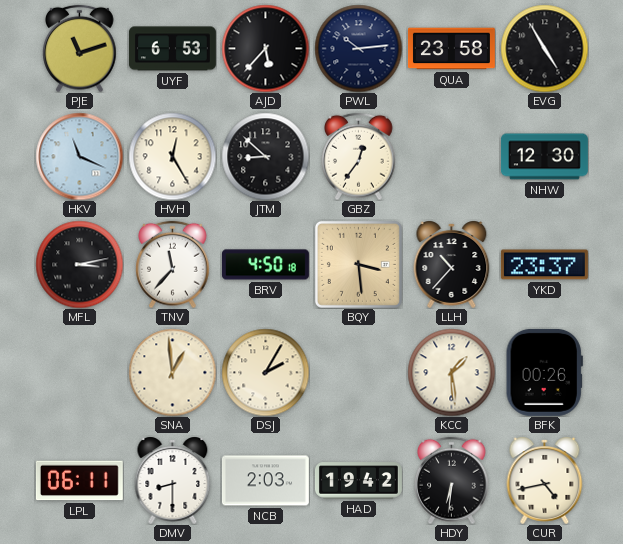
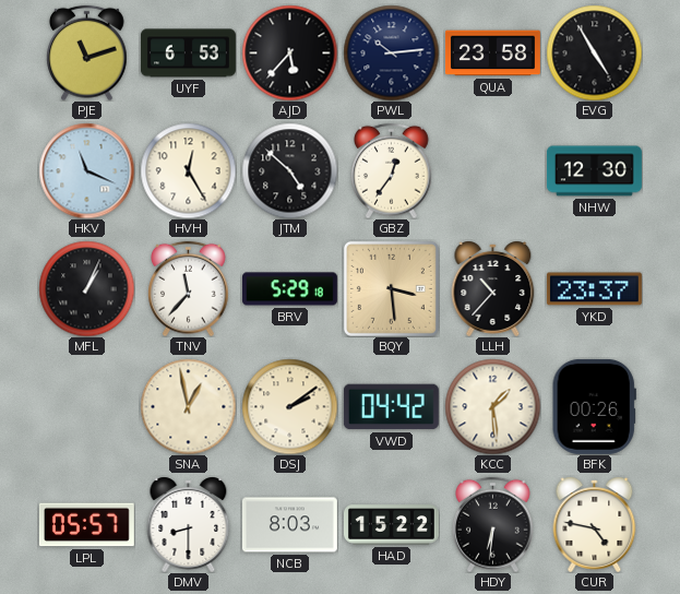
JTM: 8:52 -> 4:52 (289, 170)
MFL: 3:13 -> 1:04 (86, 288)
BRV: 4:50 -> 5:29 (289, 289)
SNA: 12:59 -> 12:58 (188, 406)
DSJ: 2:05 -> 2:09 (289, 406)
VWD: none -> 04:42 (391, 407)
LPL: 06:11 -> 05:57 (86, 525)
NCB: 2:03 -> 8:03 (289, 525)
HAD: 19:42 -> 15:22 (391, 525)
CUR: 4:43 -> 4:47 (595, 524)
